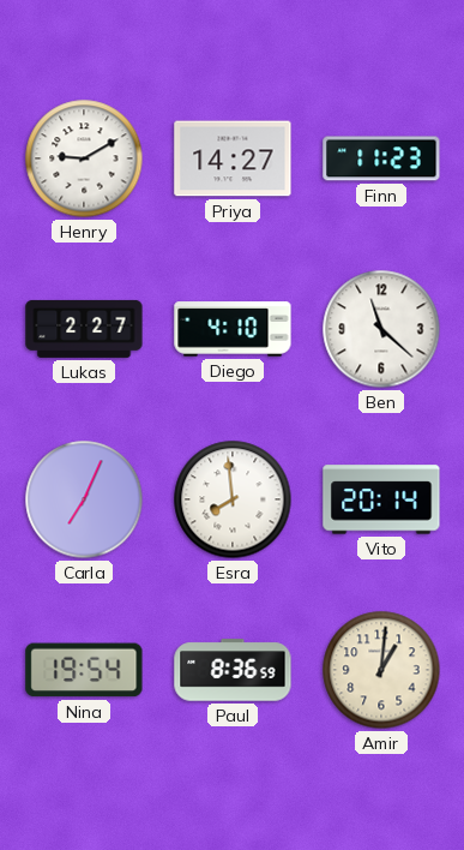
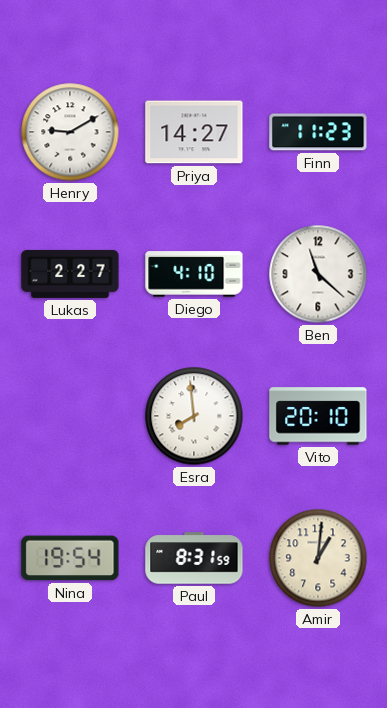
Carla: 7:04 -> none (84, 499)
Vito: 20:14 -> 20:10 (318, 416)
Paul: 8:36 -> 8:31 (194, 558)
